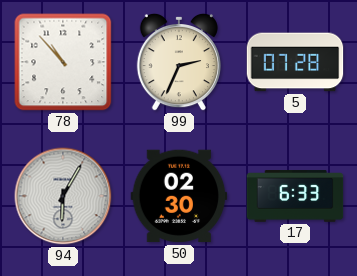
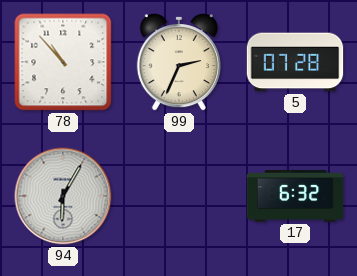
50: 02:30 -> none (179, 196)
17: 6:33 -> 6:32 (295, 196)
